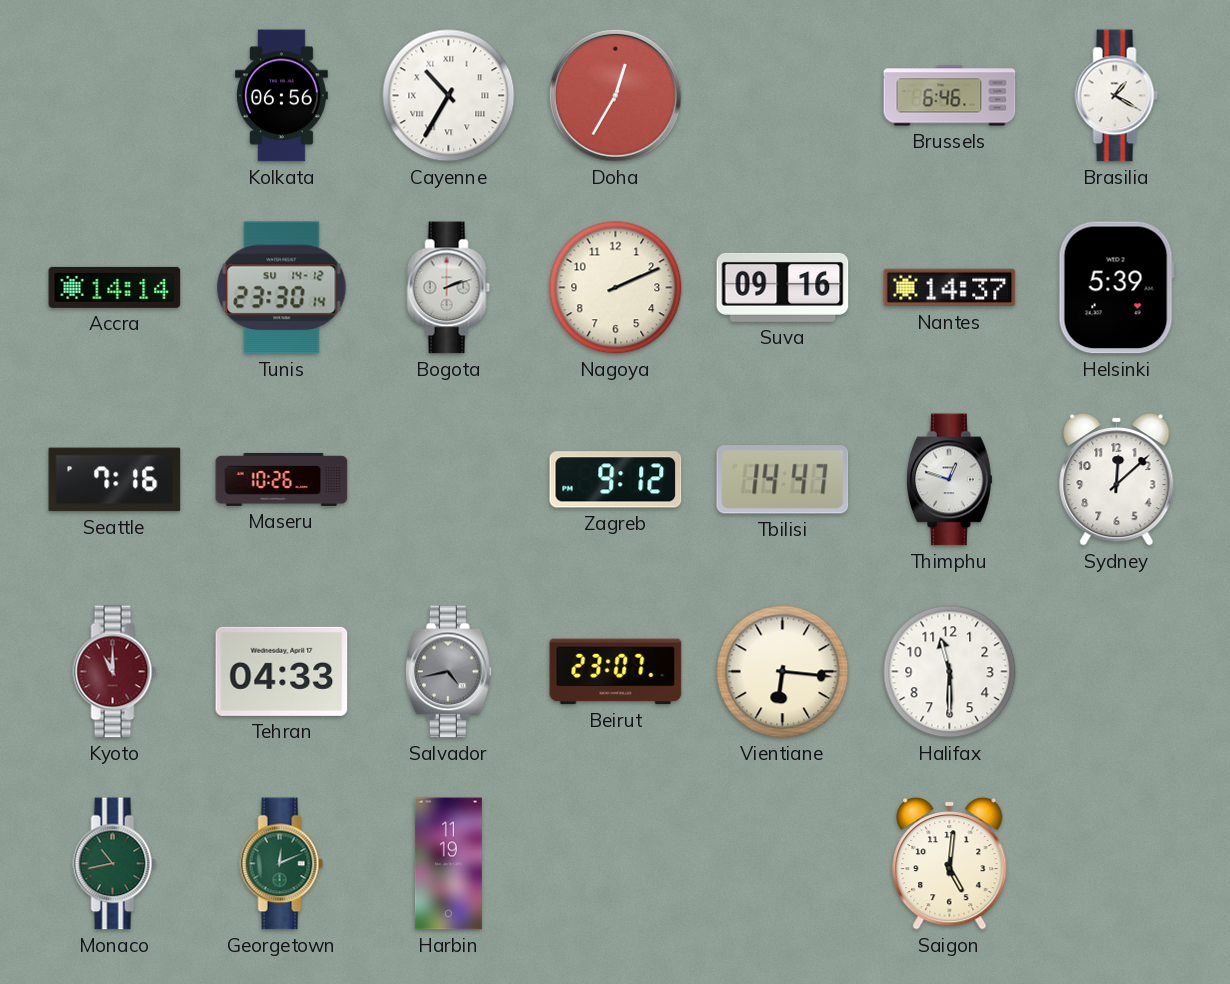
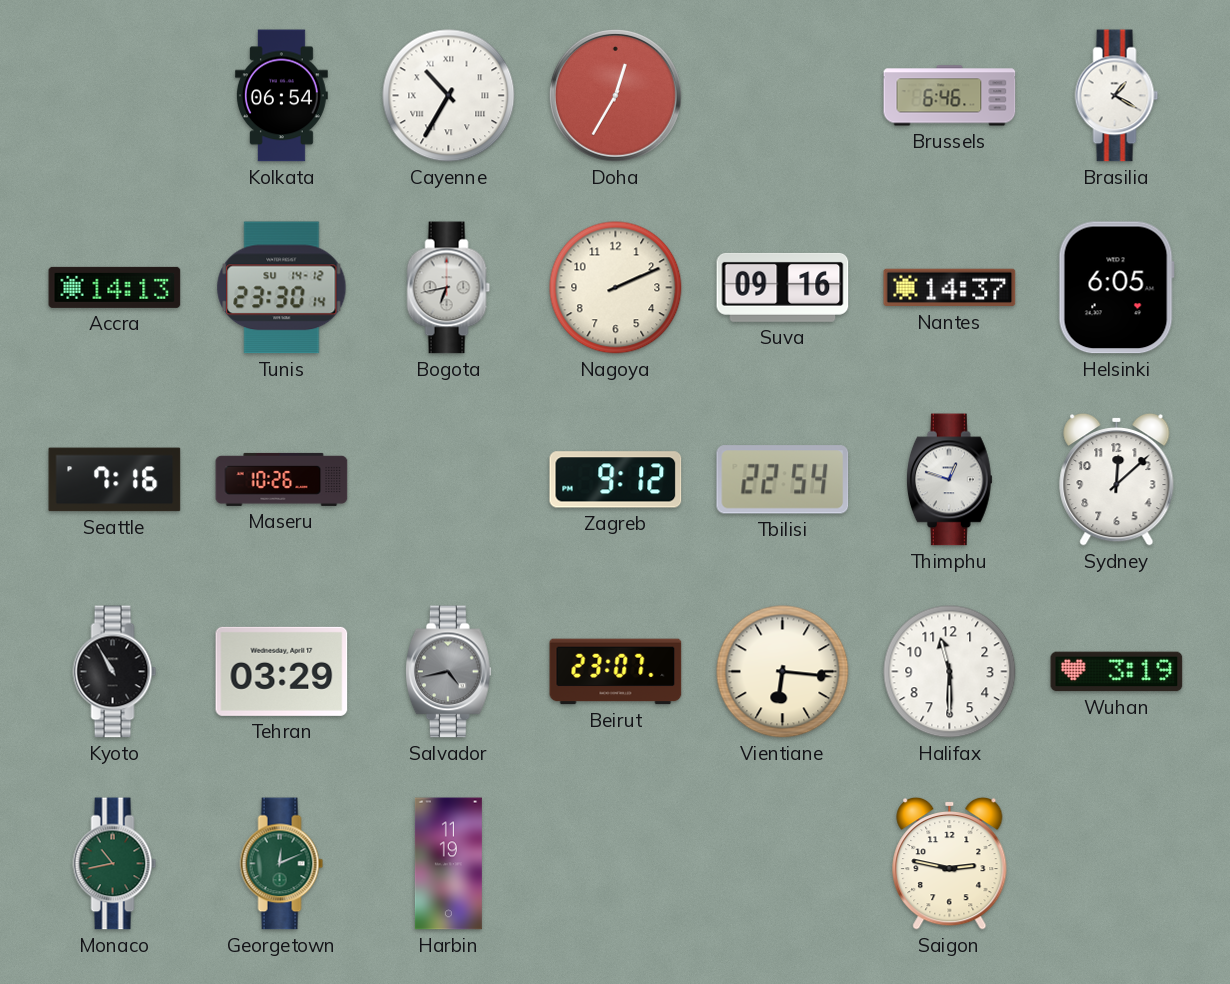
Kolkata: 06:56 -> 06:54 (281, 96)
Accra: 14:14 -> 14:13 (115, 287)
Bogota: 2:12 -> 6:43 (449, 288)
Helsinki: 5:39 -> 6:05 (1116, 288)
Tbilisi: 14:47 -> 22:54 (783, 480)
Kyoto: 11:00 -> 10:55 (115, 672)
Kyoto dial: burgundy -> black (115, 672)
Tehran: 04:33 -> 03:29 (282, 671)
Wuhan: none -> 3:19 (1117, 672)
Saigon: 5:01 -> 2:47 (950, 863)
